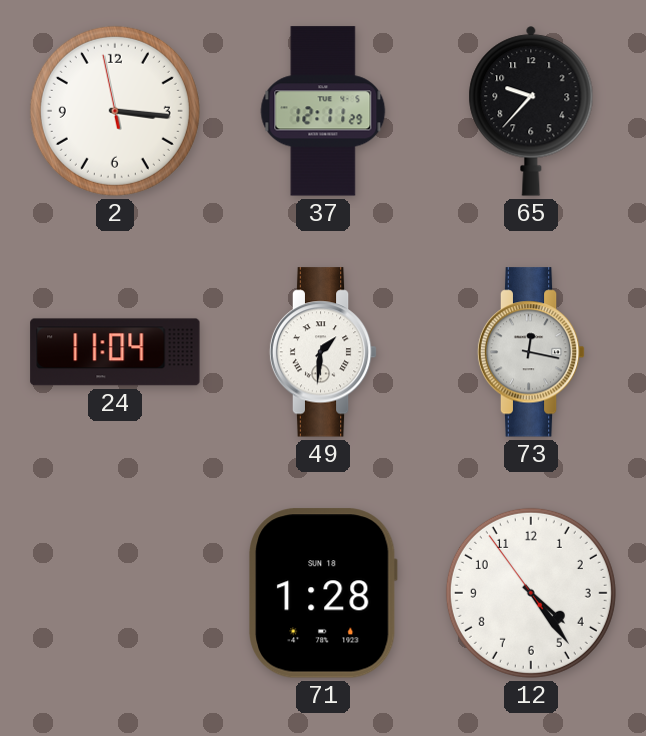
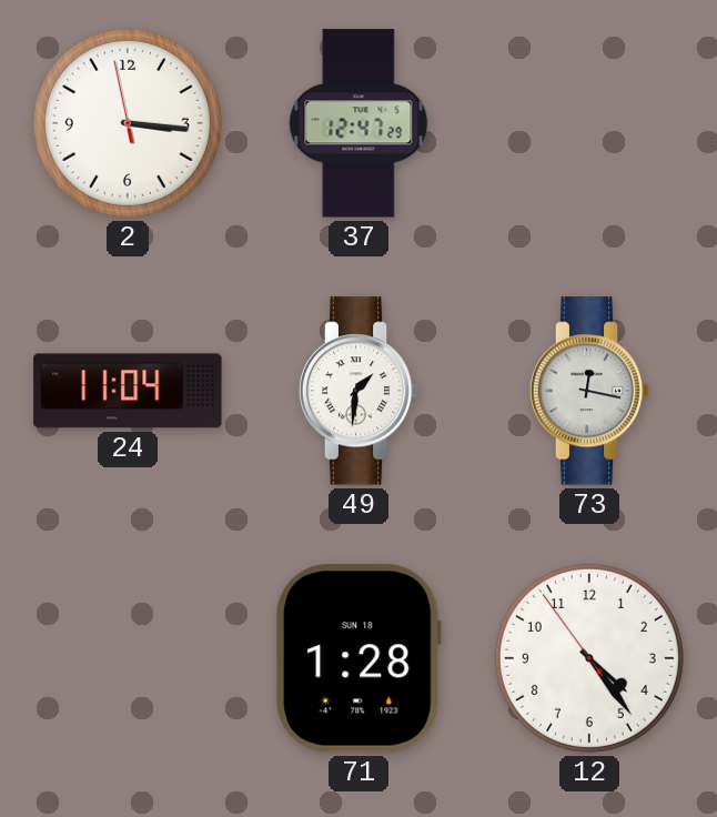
37: 12:11 -> 12:47 (358, 123)
65: 9:37 -> none (531, 111)
